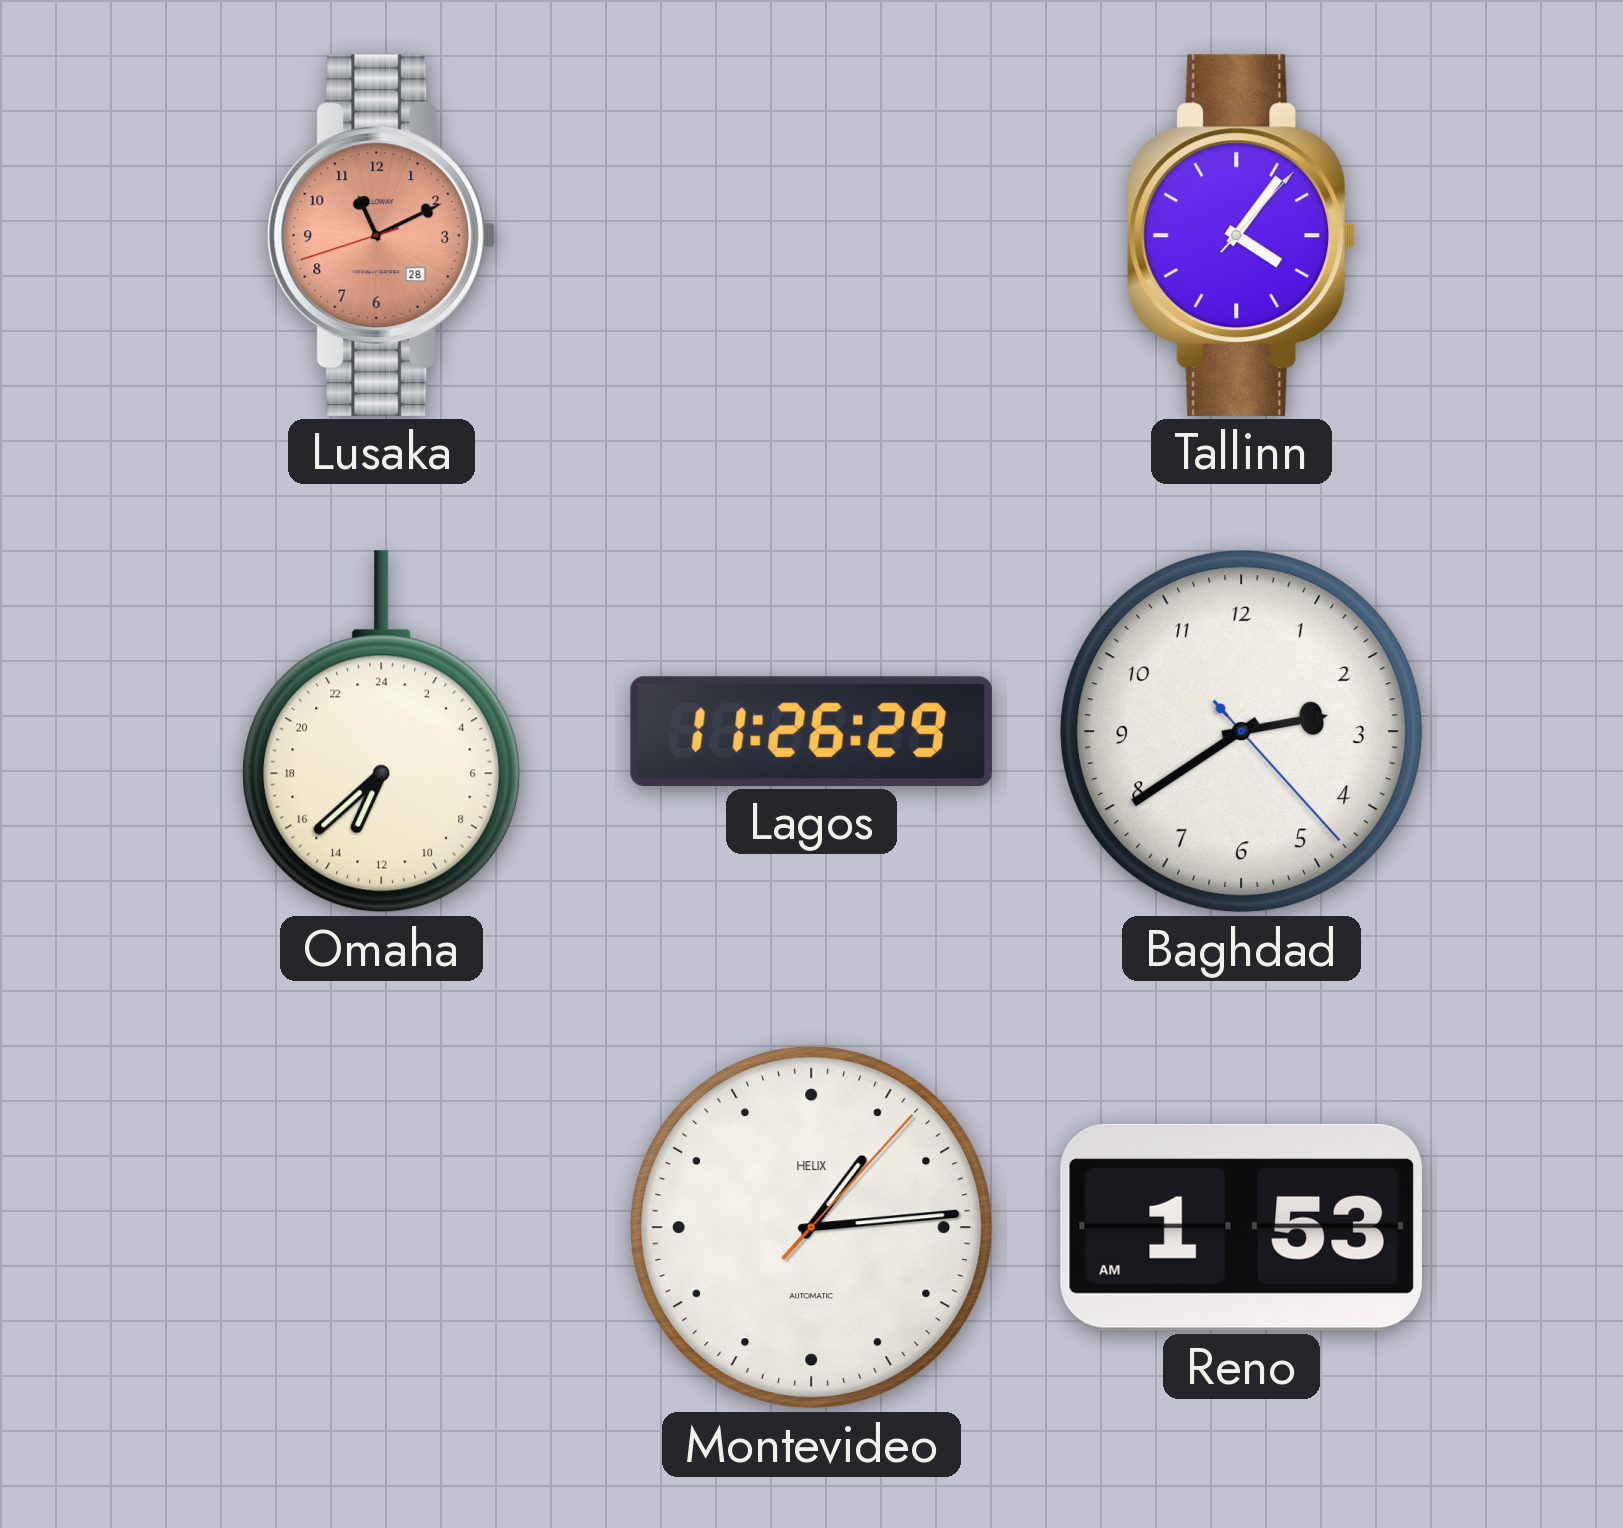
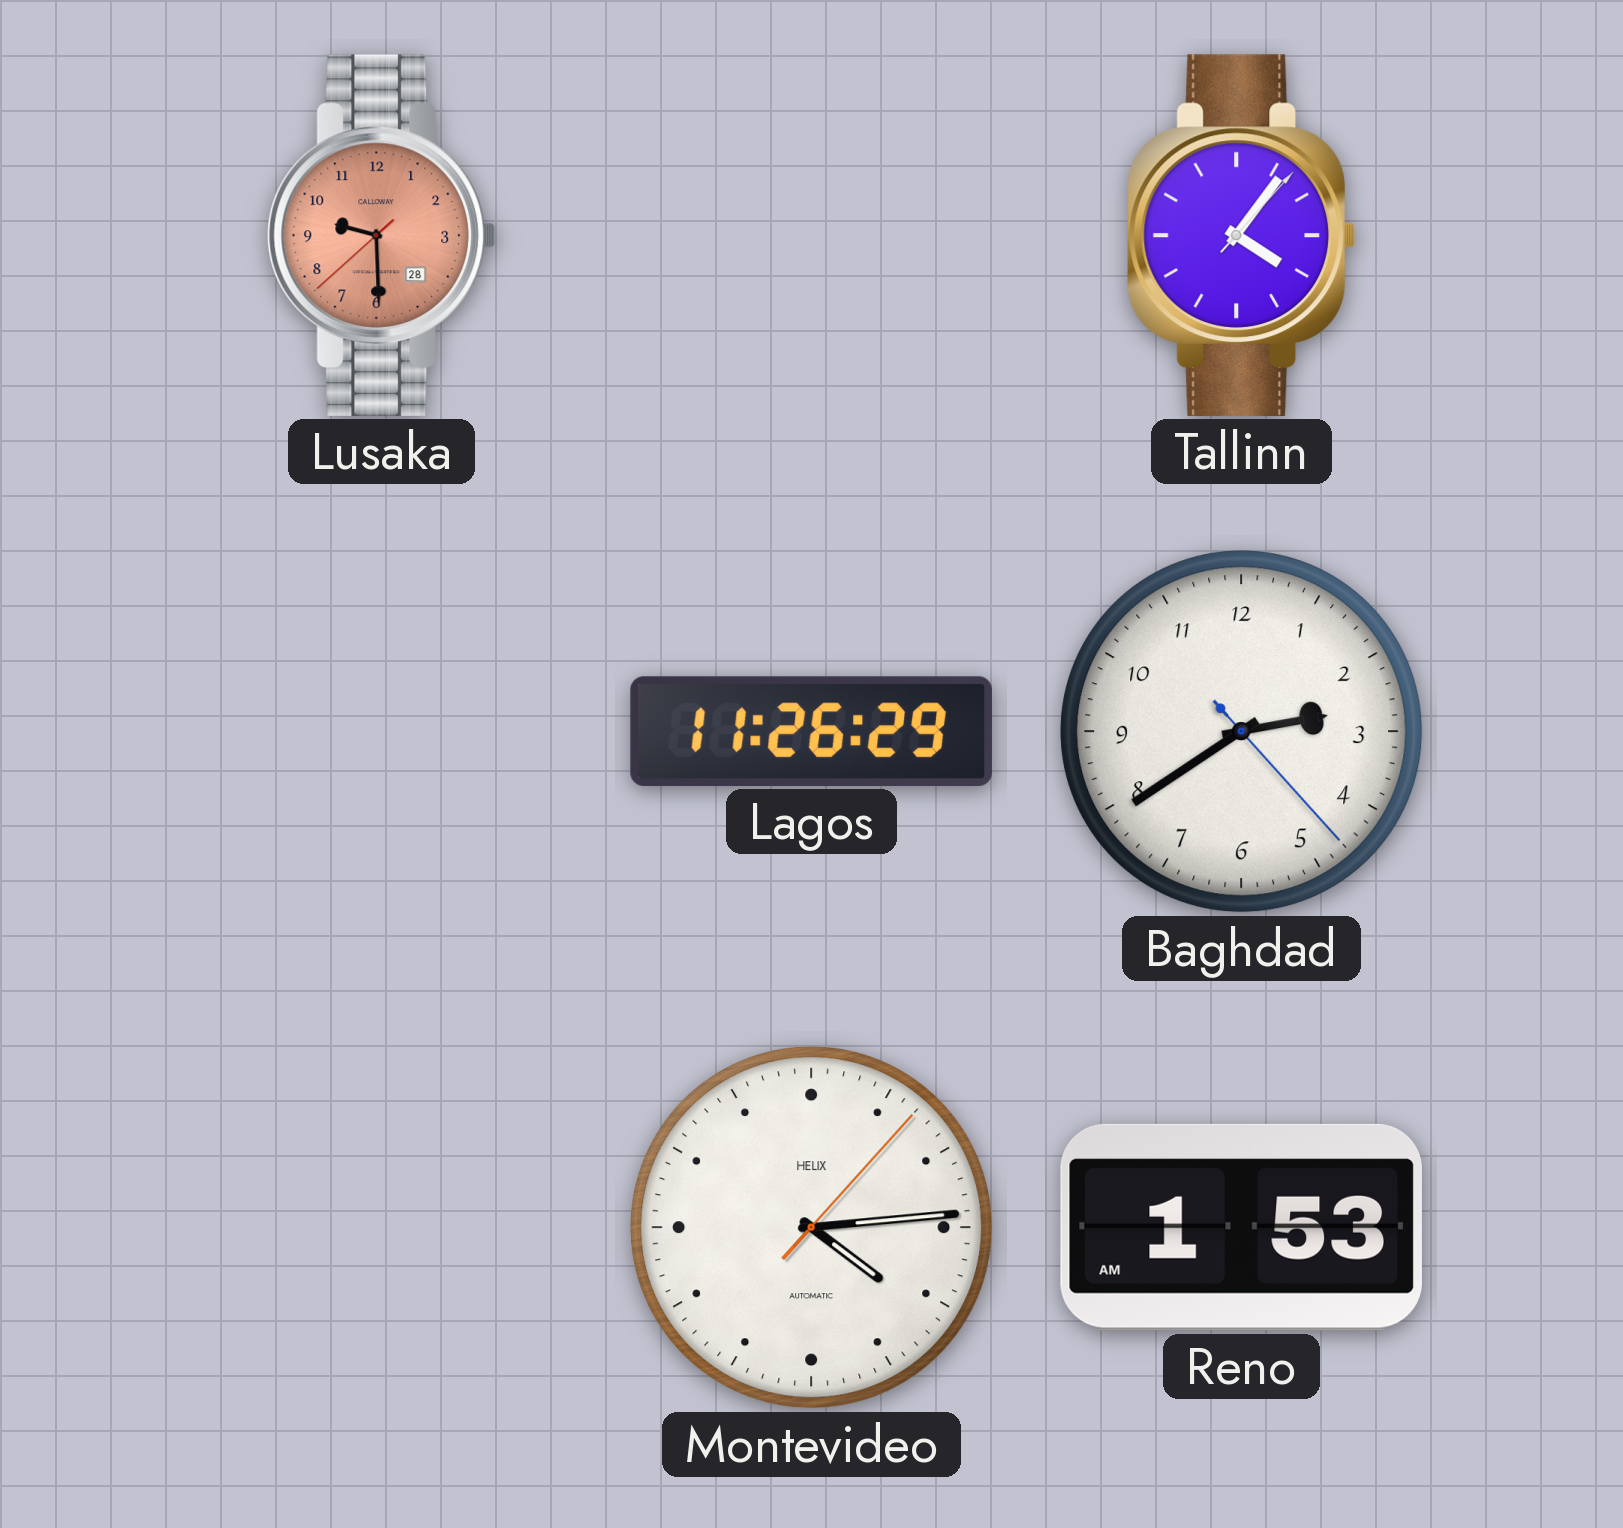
Lusaka: 11:10 -> 9:29 (382, 235)
Omaha: 13:38 -> none (382, 732)
Montevideo: 1:14 -> 4:14 (812, 1228)
